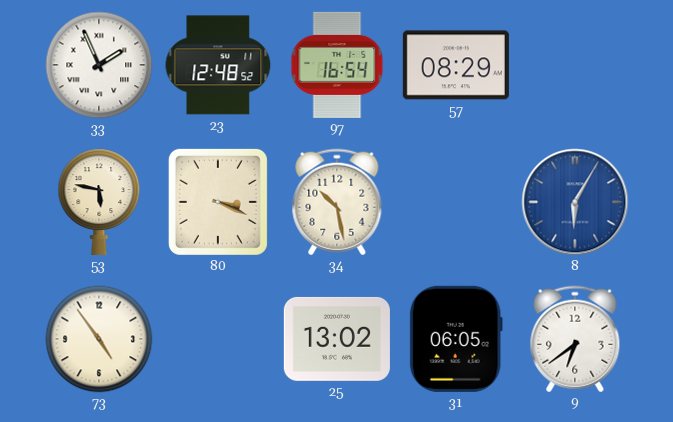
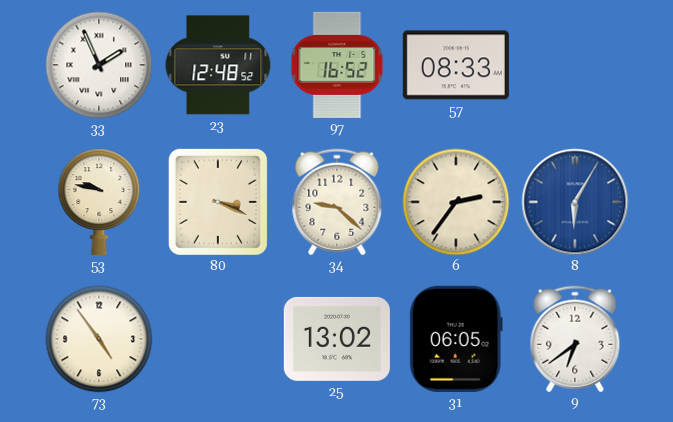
97: 16:54 -> 16:52 (337, 65)
57: 08:29 -> 08:33 (456, 65)
53: 5:47 -> 9:47 (99, 202)
34: 10:28 -> 9:22 (337, 202)
6: none -> 2:36 (456, 202)
